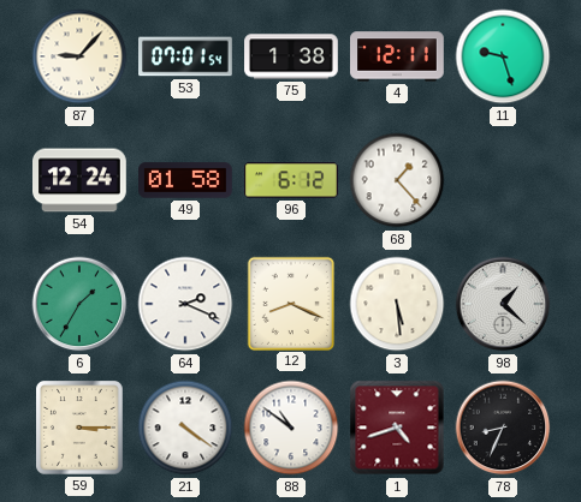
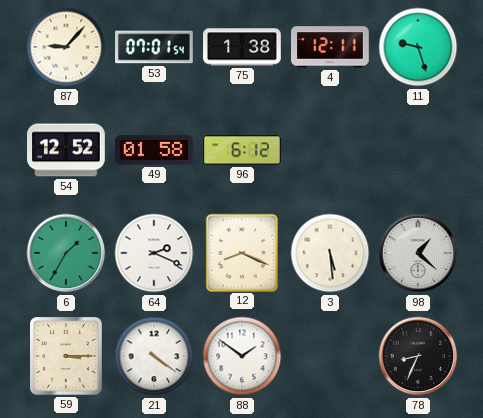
54: 12:24 -> 12:52 (67, 150)
68: 1:23 -> none (397, 180)
88: 10:51 -> 1:51 (242, 356)
1: 4:42 -> none (397, 428)
